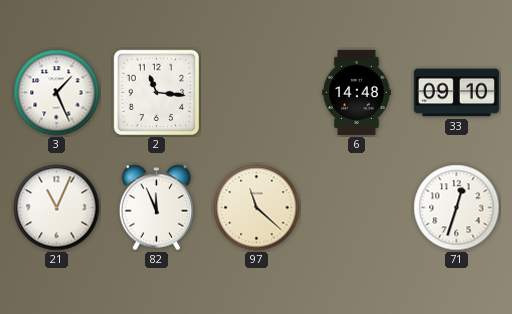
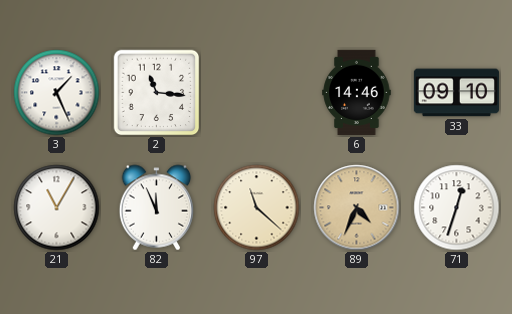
6: 14:48 -> 14:46 (357, 92)
21: 11:04 -> 11:05 (57, 208)
89: none -> 4:34 (357, 208)
